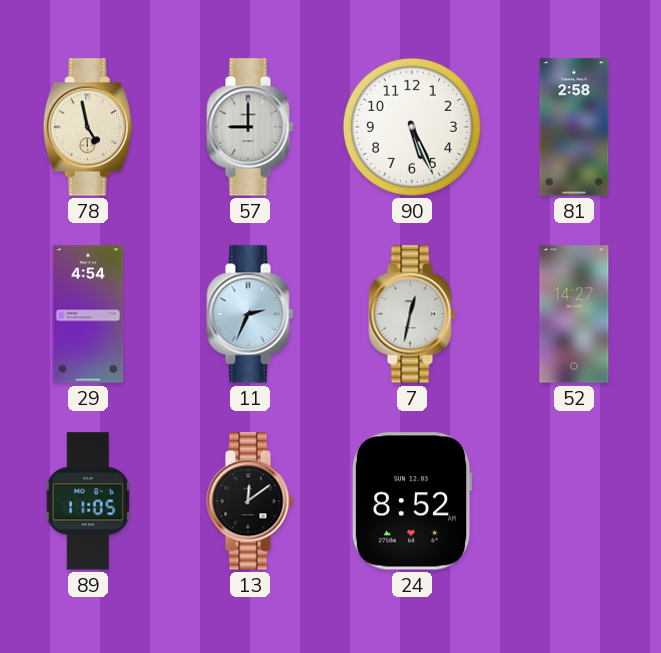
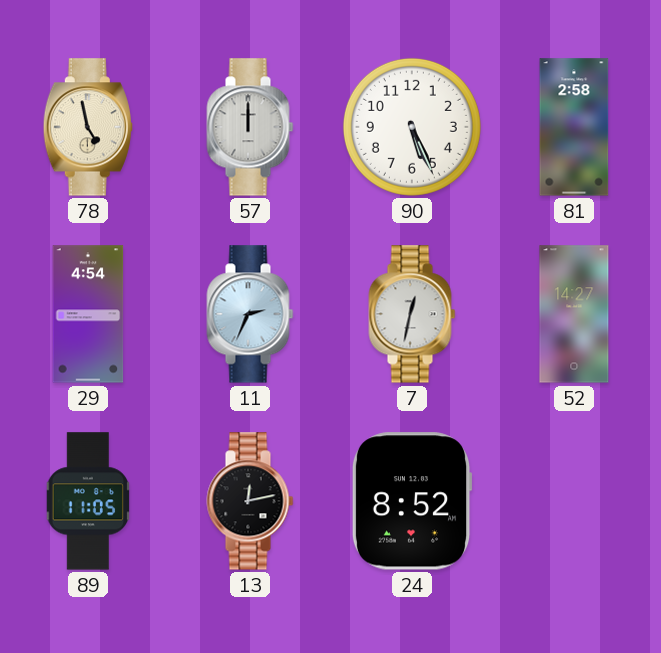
57: 9:00 -> 12:00 (250, 127)
13: 12:09 -> 12:13 (250, 501)
